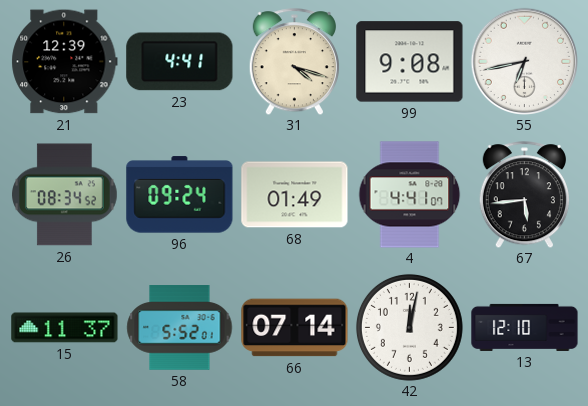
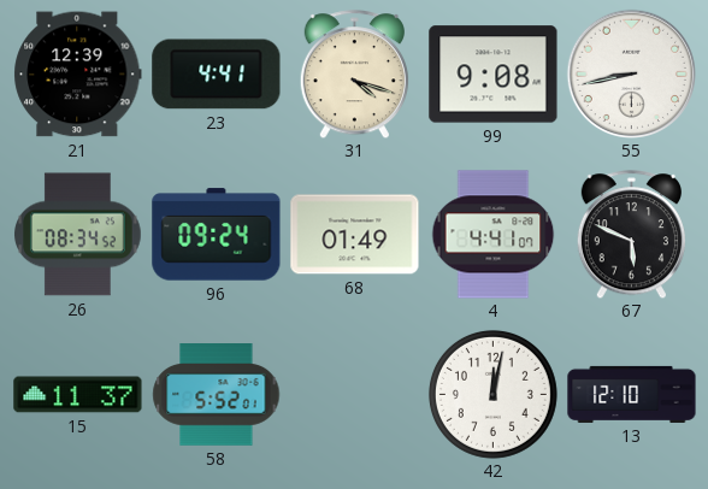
55: 6:43 -> 8:43 (631, 73)
67: 5:44 -> 5:49 (631, 235)
66: 07:14 -> none (295, 328)
